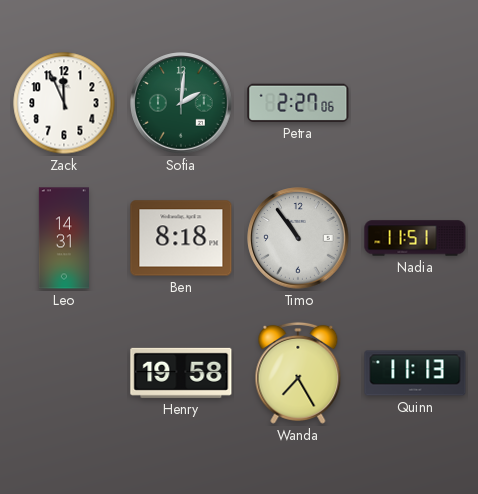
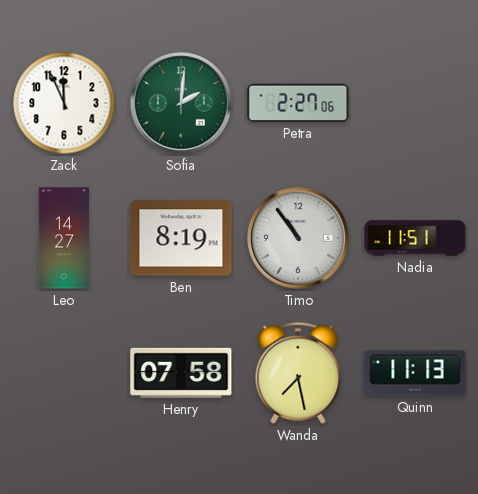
Leo: 14:31 -> 14:27 (63, 238)
Ben: 8:18 -> 8:19 (181, 238)
Henry: 19:58 -> 07:58 (181, 373)
Wanda: 7:25 -> 7:28 (298, 373)
